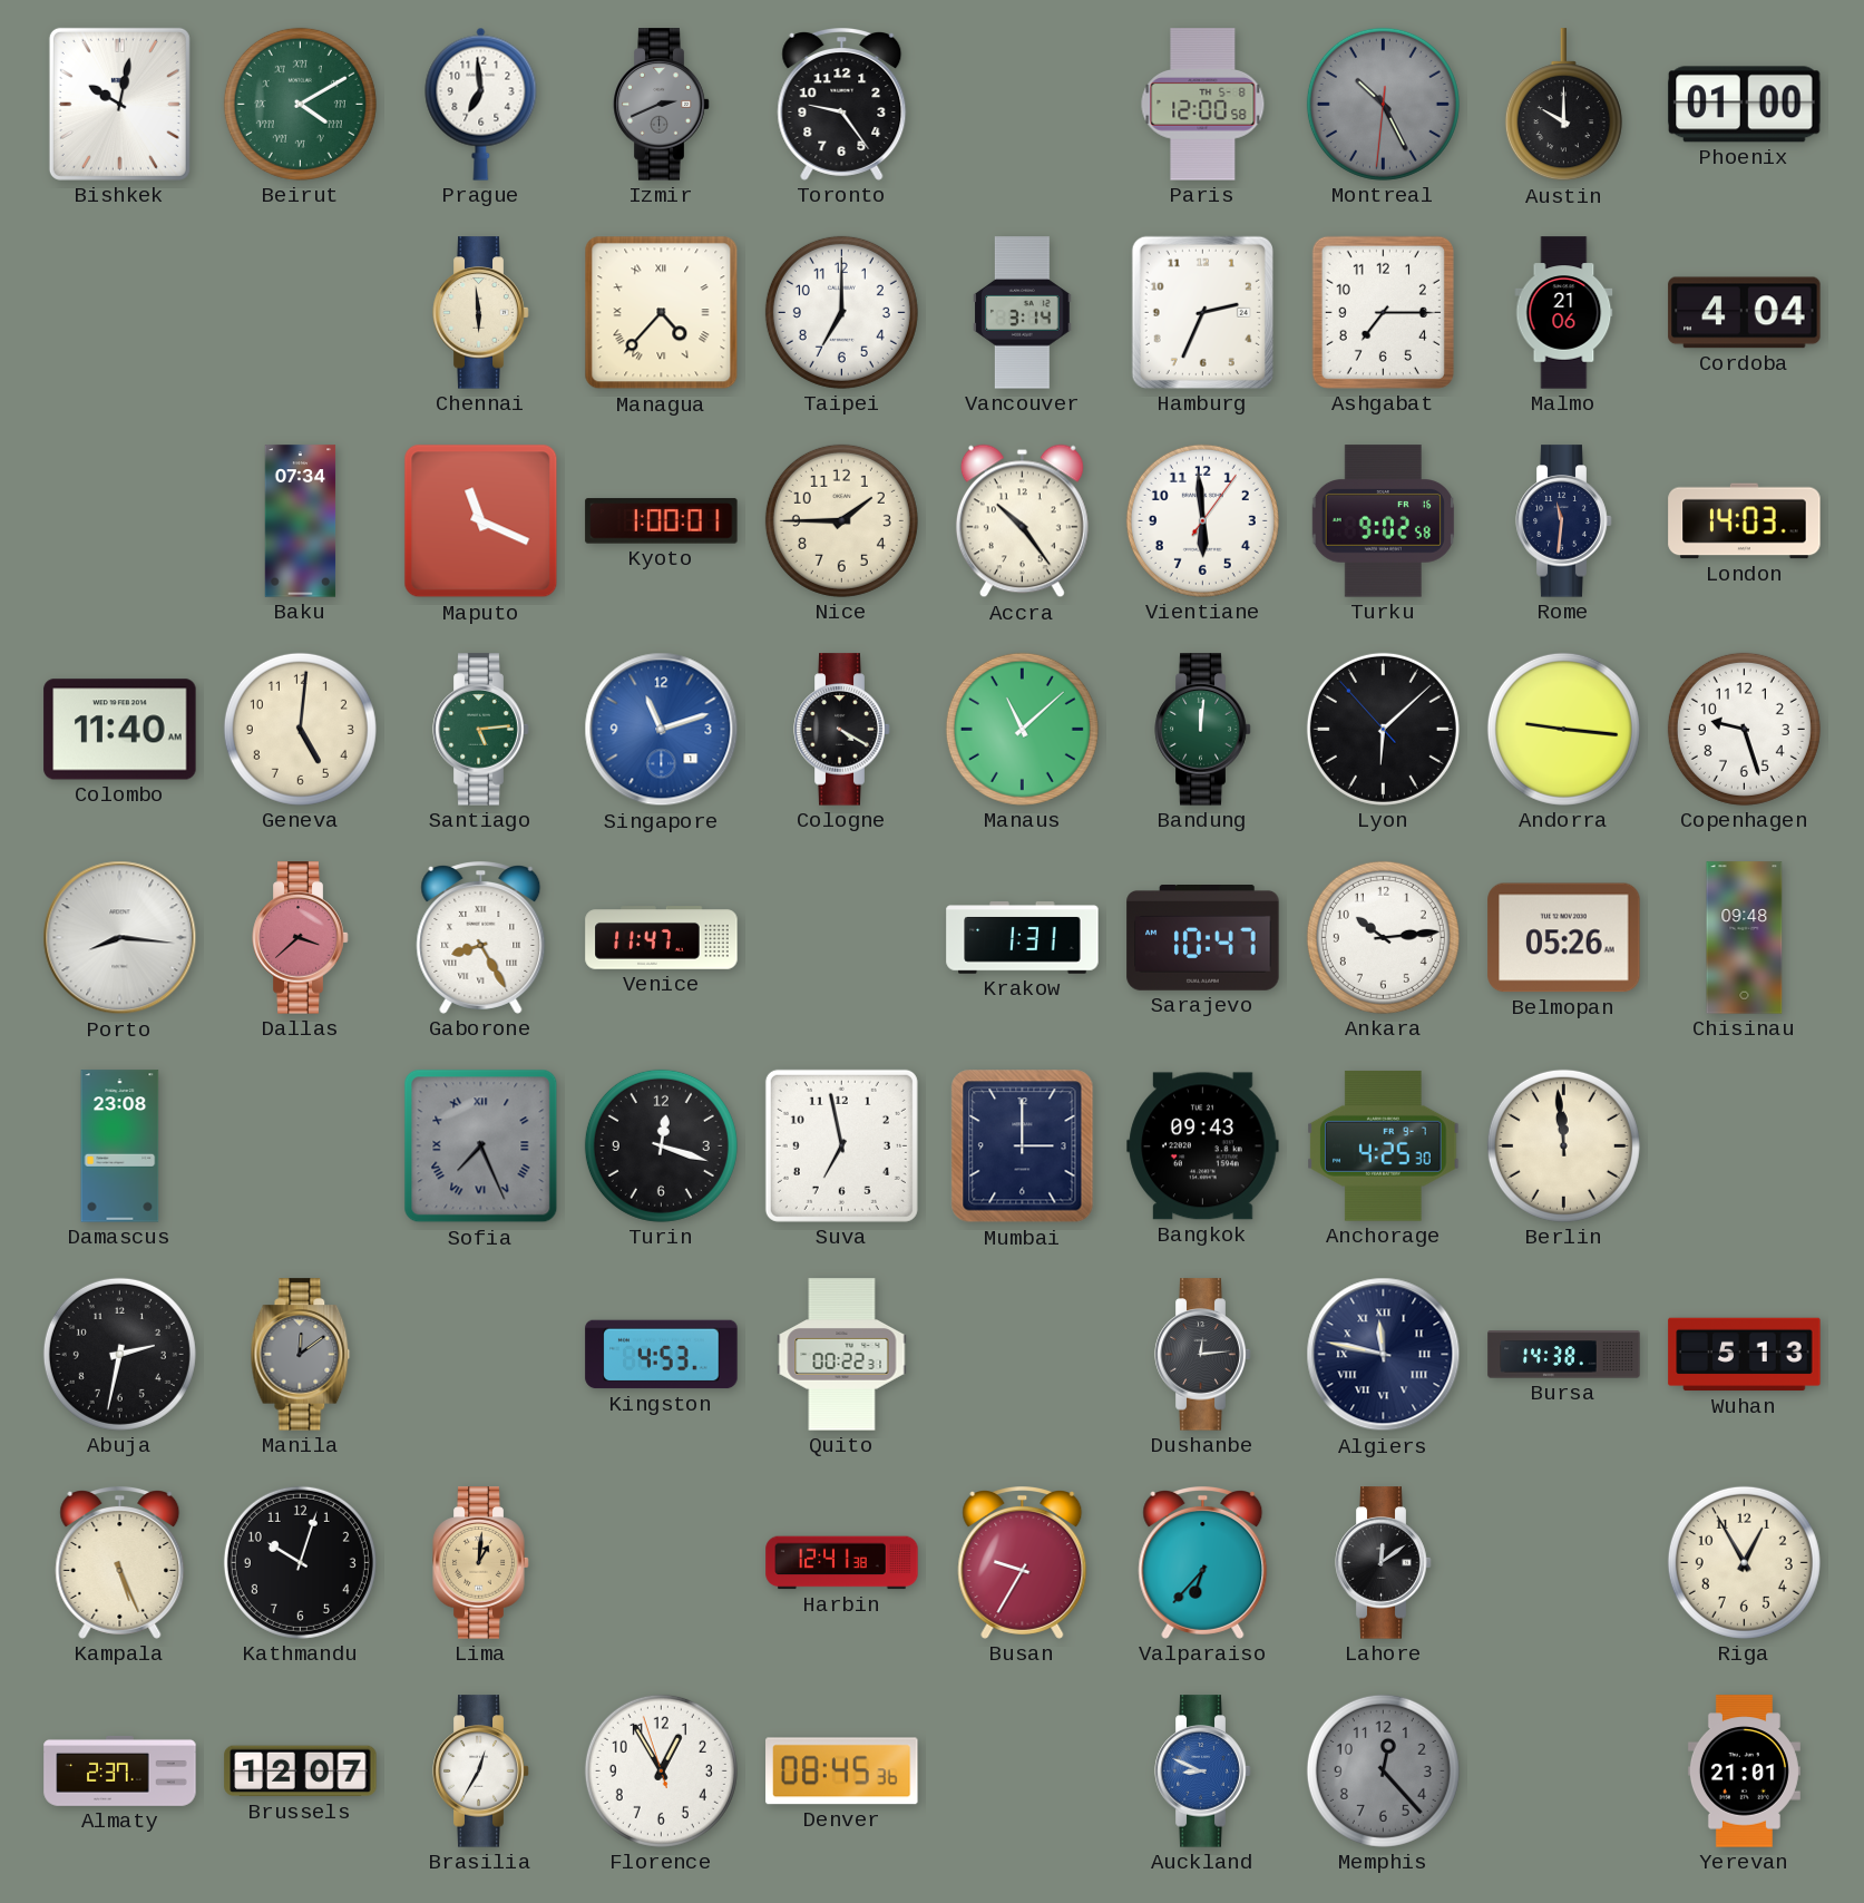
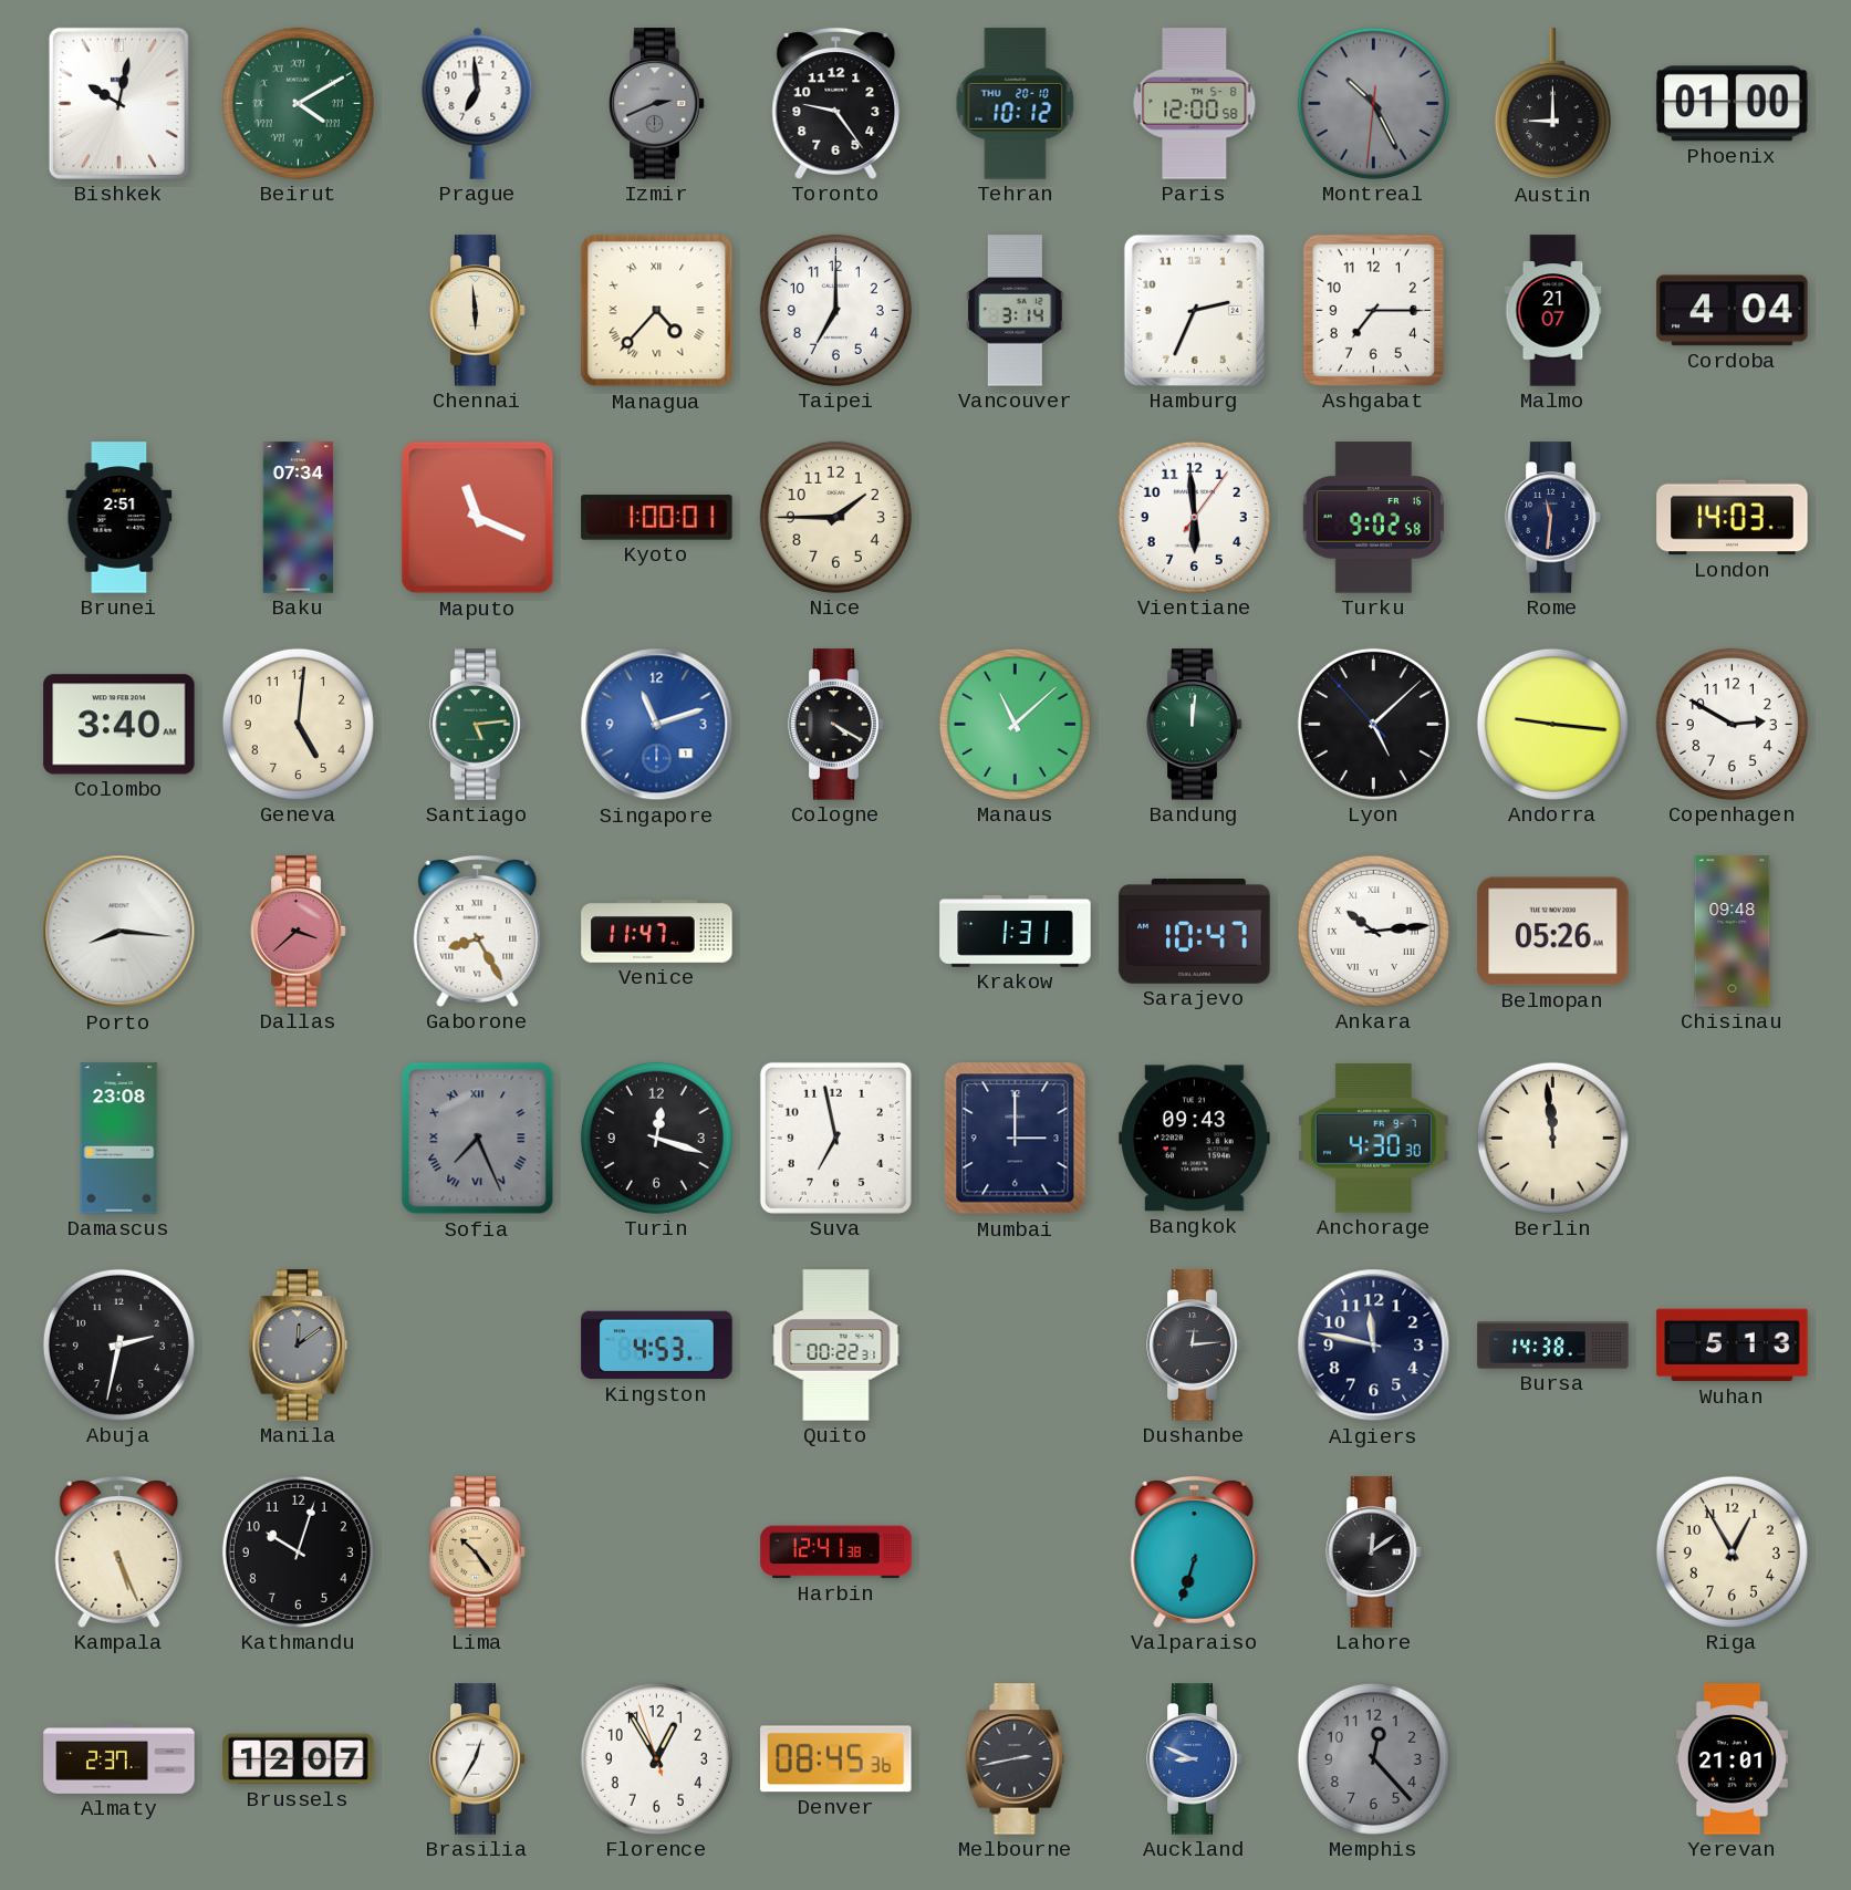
Tehran: none -> 10:12 (1016, 104)
Austin: 10:00 -> 9:00 (1552, 104)
Malmo: 21:06 -> 21:07 (1553, 311)
Brunei: none -> 2:51 (119, 518)
Accra: 10:24 -> none (1022, 521)
Colombo: 11:40 -> 3:40 (119, 725)
Lyon: 6:07 -> 5:07 (1373, 724)
Copenhagen: 9:27 -> 2:50 (1732, 724)
Ankara numerals: Arabic -> Roman (1373, 931)
Anchorage: 4:25 -> 4:30 (1374, 1138)
Algiers numerals: Roman -> Arabic (1374, 1346)
Lima: 1:01 -> 10:24 (478, 1552)
Busan: 9:35 -> none (1023, 1563)
Valparaiso: 6:37 -> 6:33 (1195, 1552)
Melbourne: none -> 2:43 (1016, 1759)
